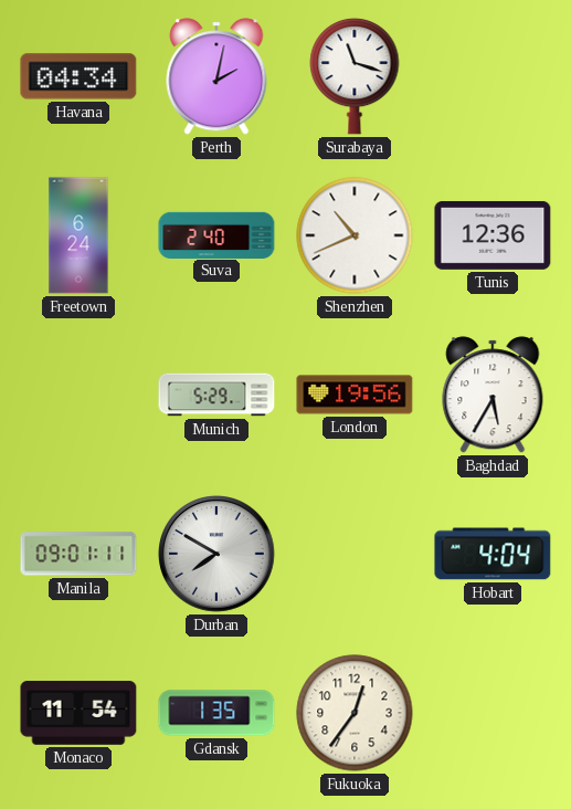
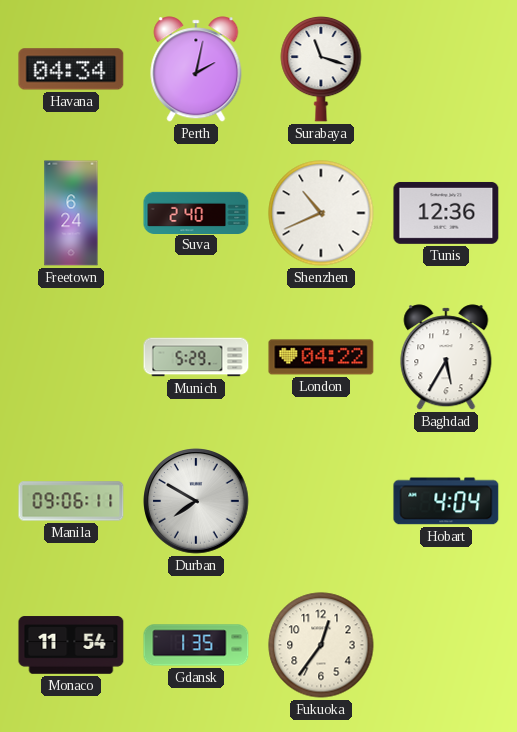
London: 19:56 -> 04:22 (321, 357)
Manila: 09:01 -> 09:06 (71, 501)
